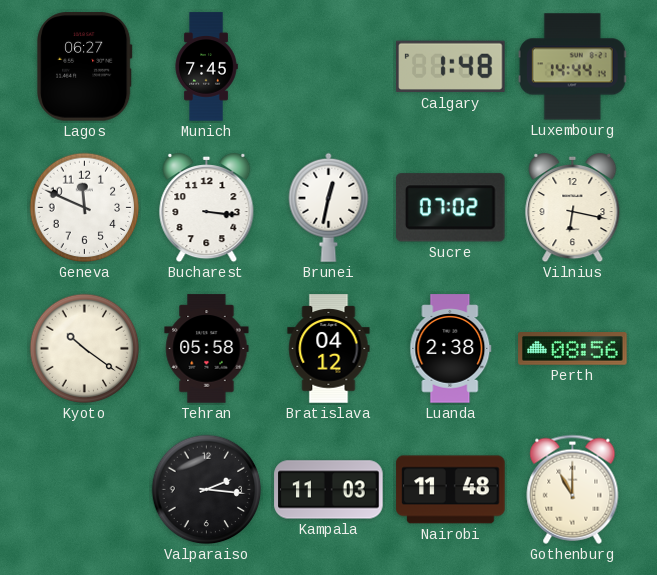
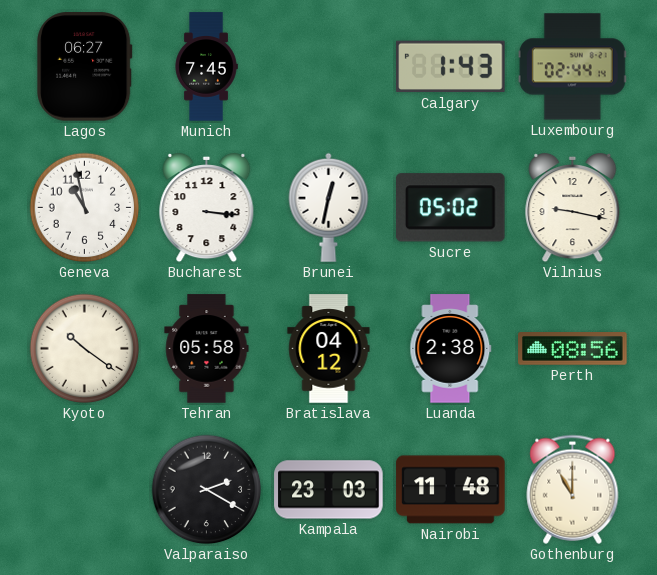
Calgary: 1:48 -> 1:43 (451, 67)
Luxembourg: 14:44 -> 02:44 (572, 67)
Geneva: 11:49 -> 10:58 (85, 208)
Sucre: 07:02 -> 05:02 (450, 208)
Vilnius: 6:17 -> 9:17 (573, 208)
Valparaiso: 2:16 -> 2:20 (207, 490)
Kampala: 11:03 -> 23:03 (329, 490)
